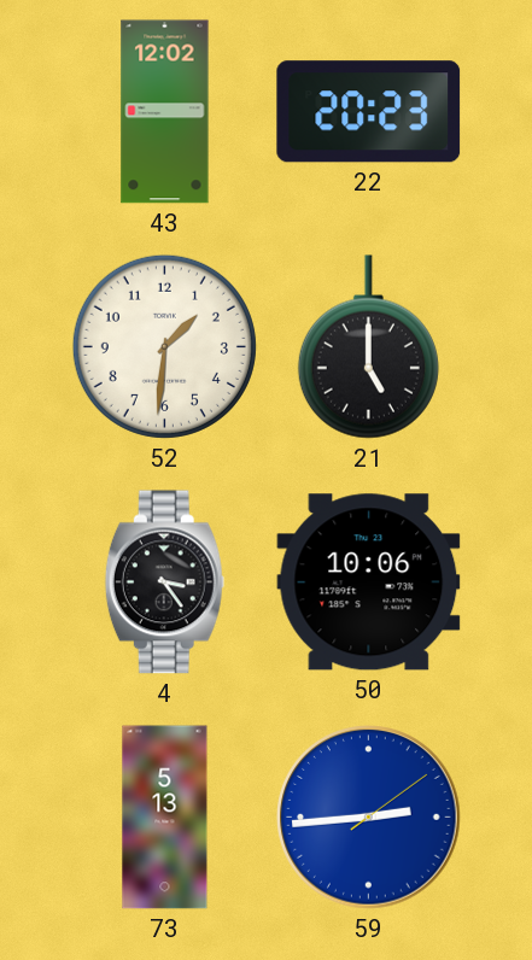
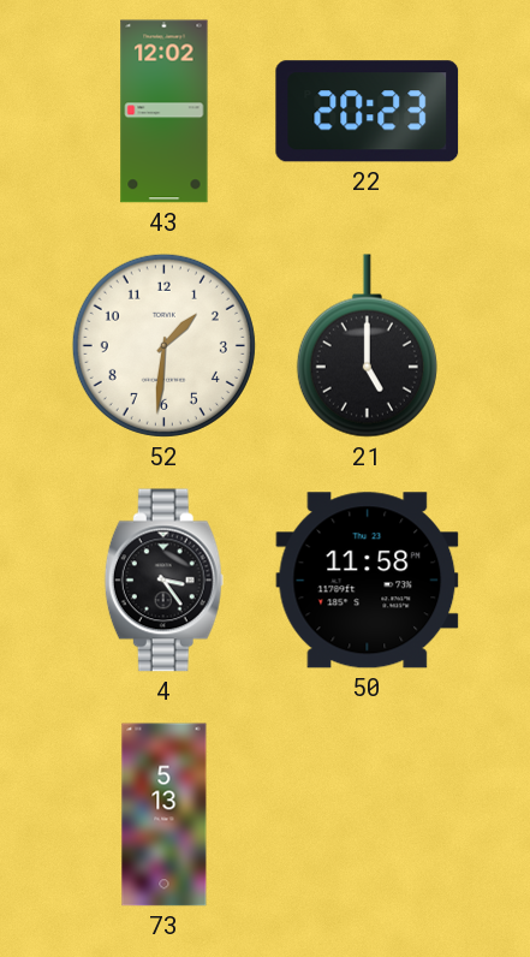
50: 10:06 -> 11:58 (368, 581)
59: 2:44 -> none (369, 818)
